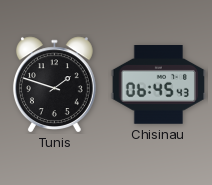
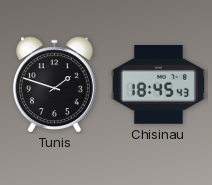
Chisinau: 06:45 -> 18:45 (158, 85)
